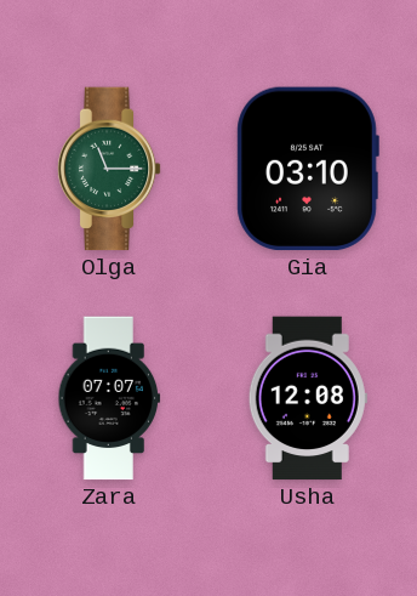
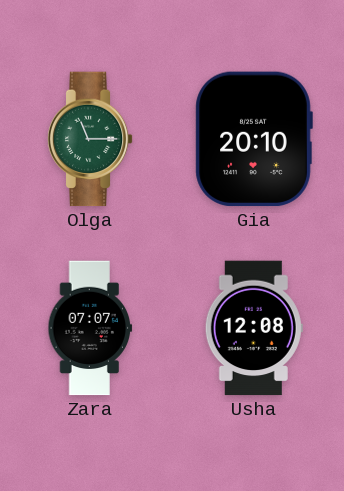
Gia: 03:10 -> 20:10 (254, 139)
